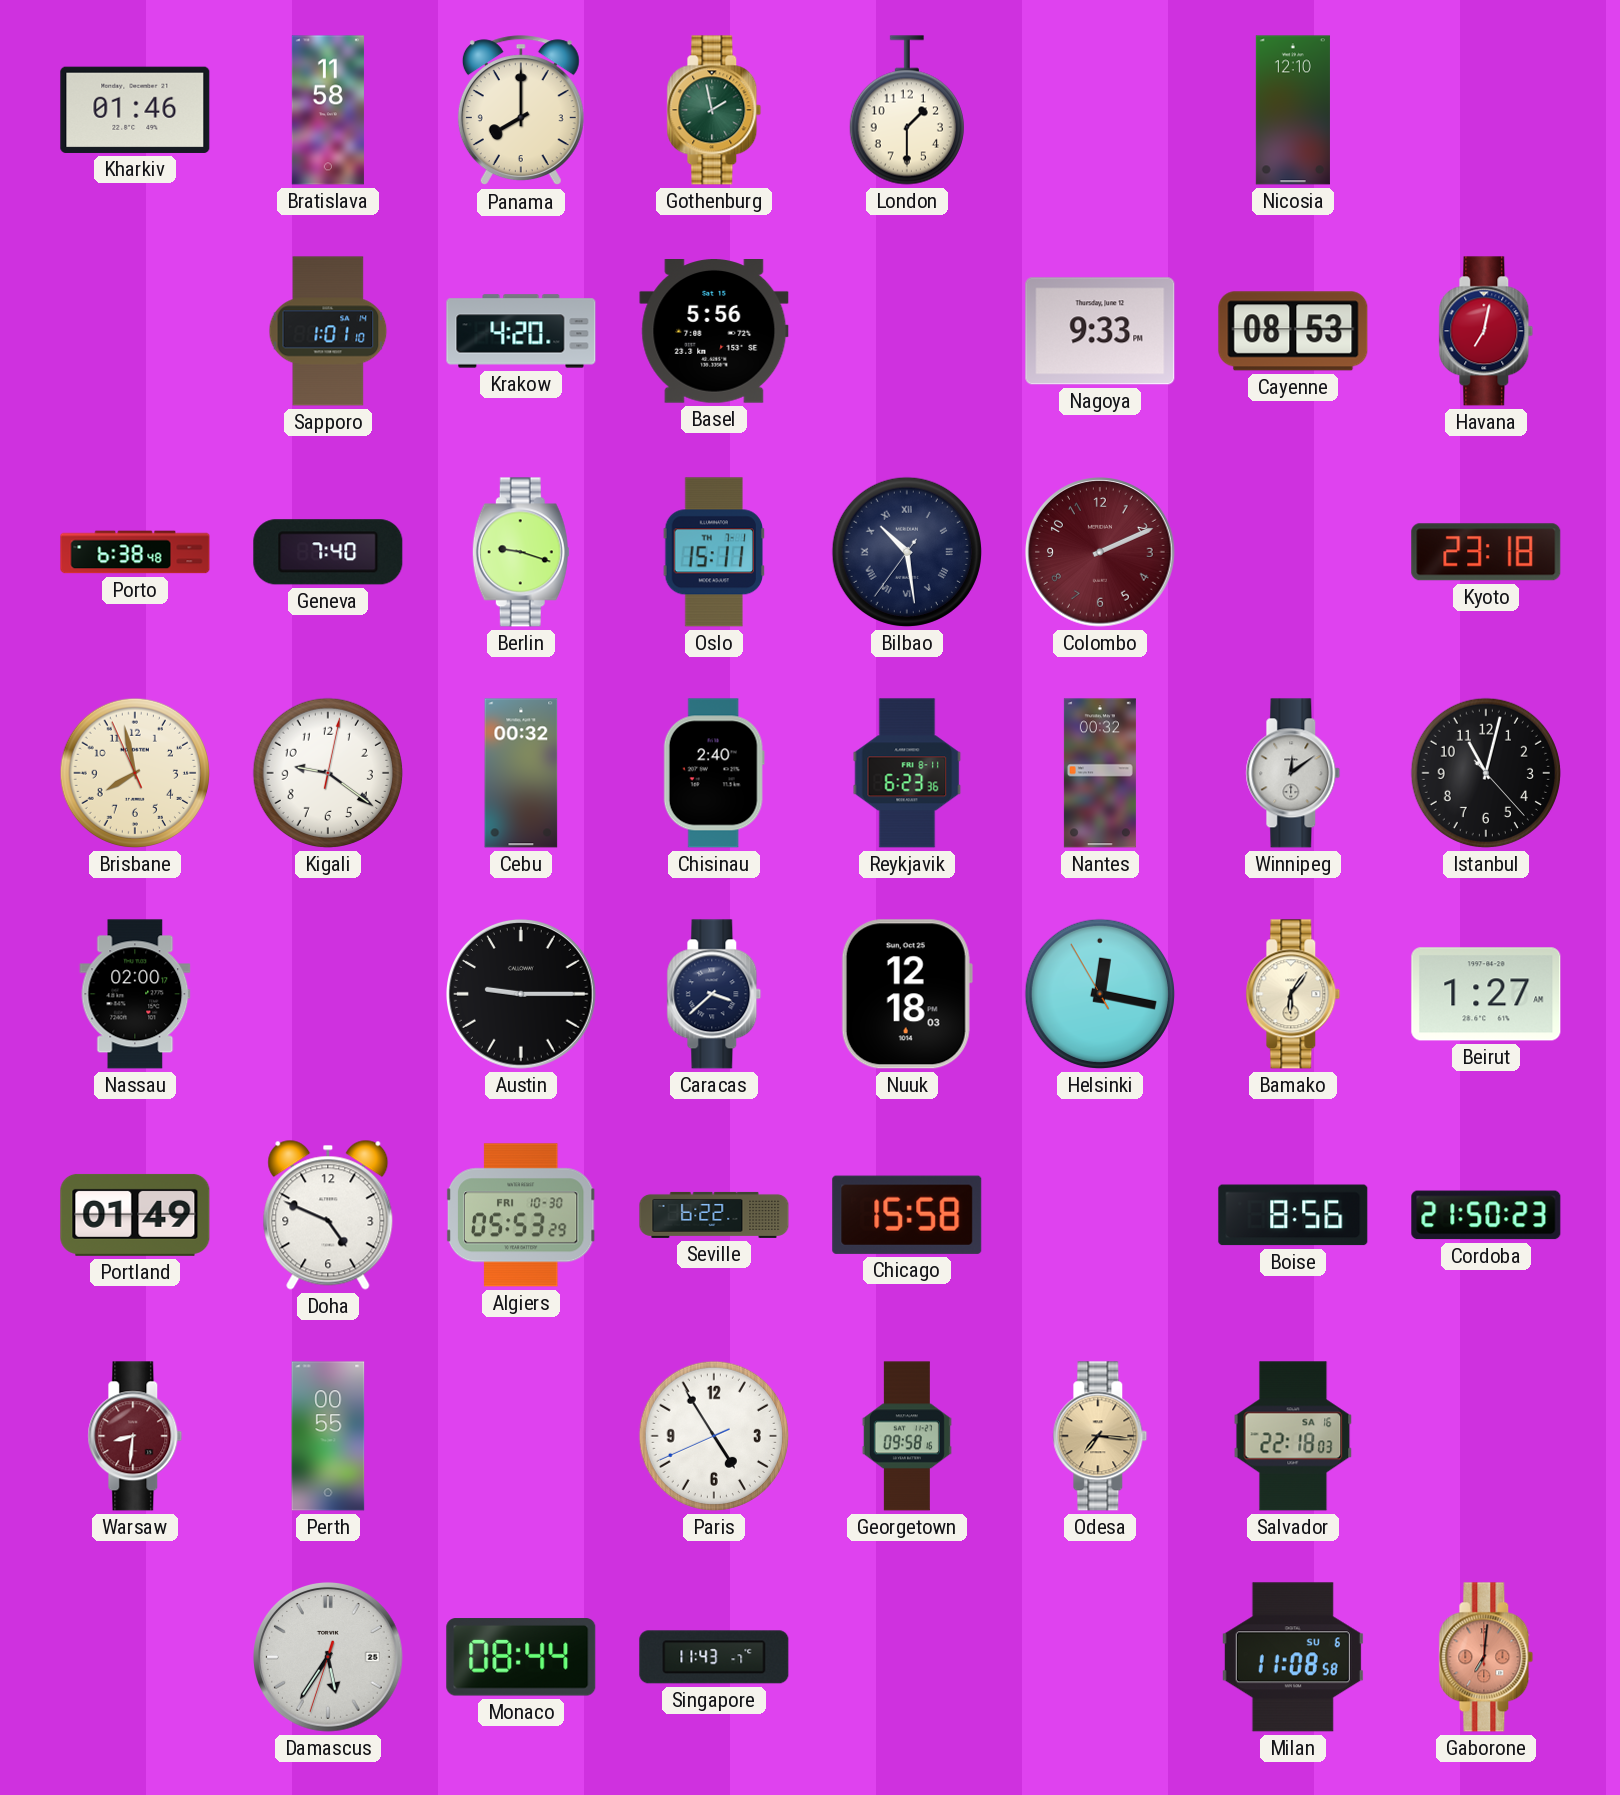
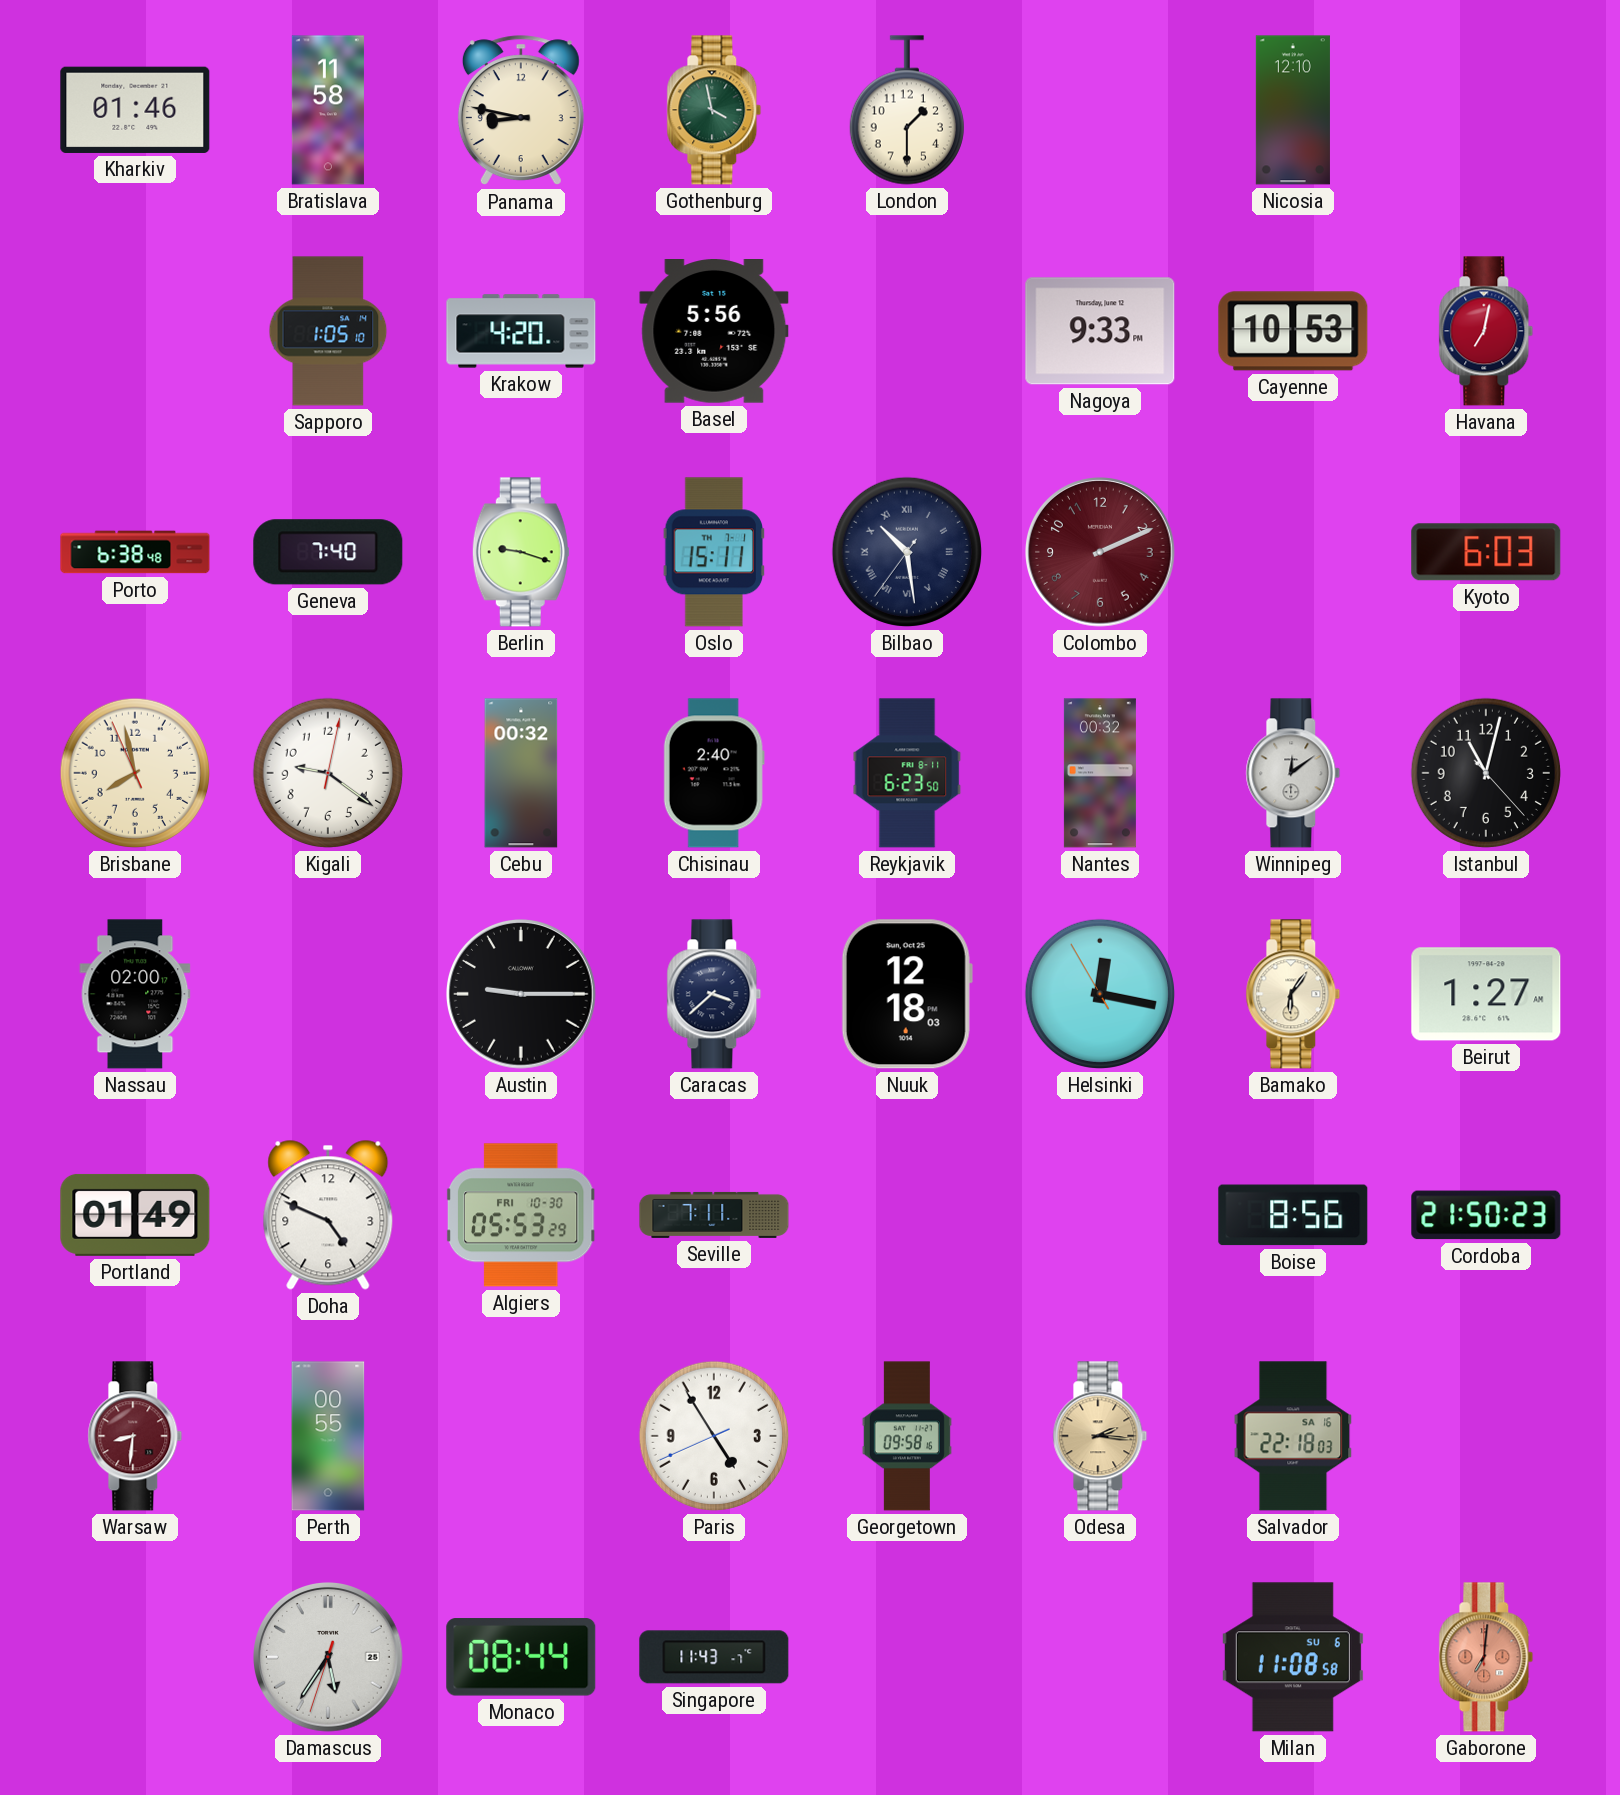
Panama: 8:00 -> 8:47 (521, 111)
Gothenburg: 1:58 -> 3:58 (714, 110)
Sapporo: 1:01 -> 1:05 (328, 331)
Cayenne: 08:53 -> 10:53 (1293, 331)
Kyoto: 23:18 -> 6:03 (1486, 552)
Reykjavik: 6:23:36 -> 6:23:50 (907, 773)
Seville: 6:22 -> 7:11 (714, 1215)
Chicago: 15:58 -> none (907, 1215)
Odesa: 7:16 -> 2:16 (1100, 1436)
